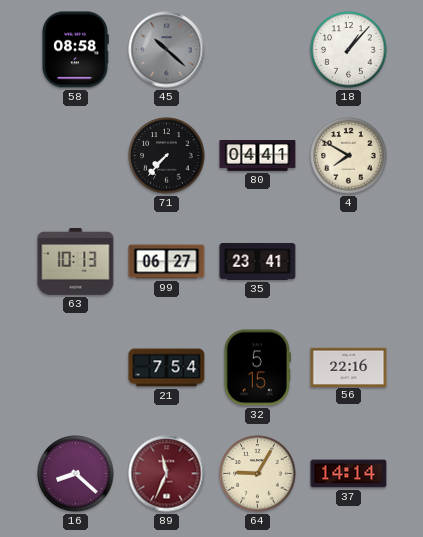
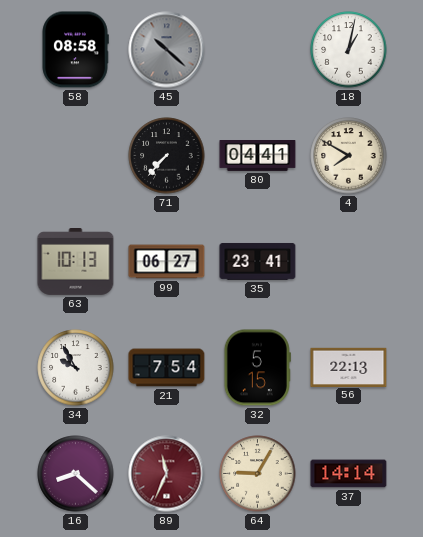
18: 1:07 -> 1:02 (349, 50)
34: none -> 9:55 (76, 368)
56: 22:16 -> 22:13 (349, 367)
